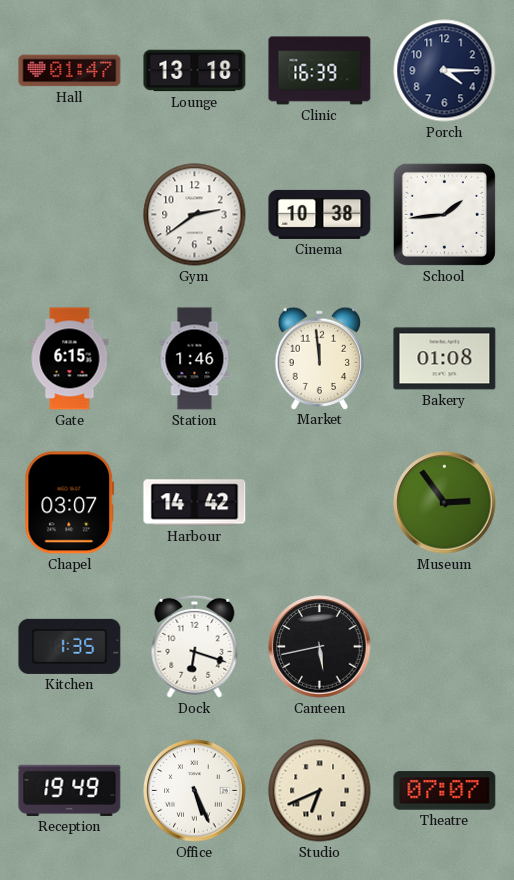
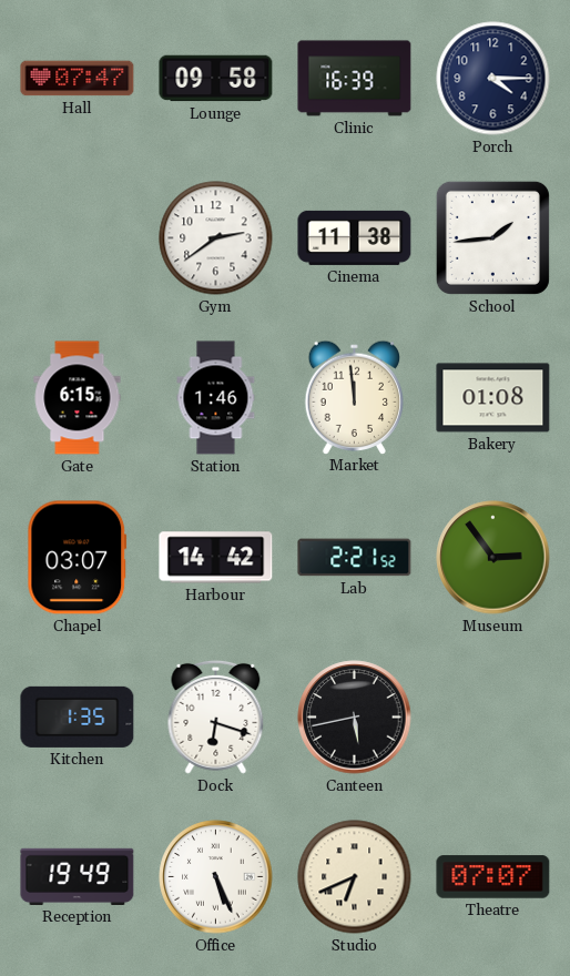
Hall: 01:47 -> 07:47 (78, 79)
Lounge: 13:18 -> 09:58 (216, 79)
Cinema: 10:38 -> 11:38 (355, 237)
Lab: none -> 2:21 (355, 558)
